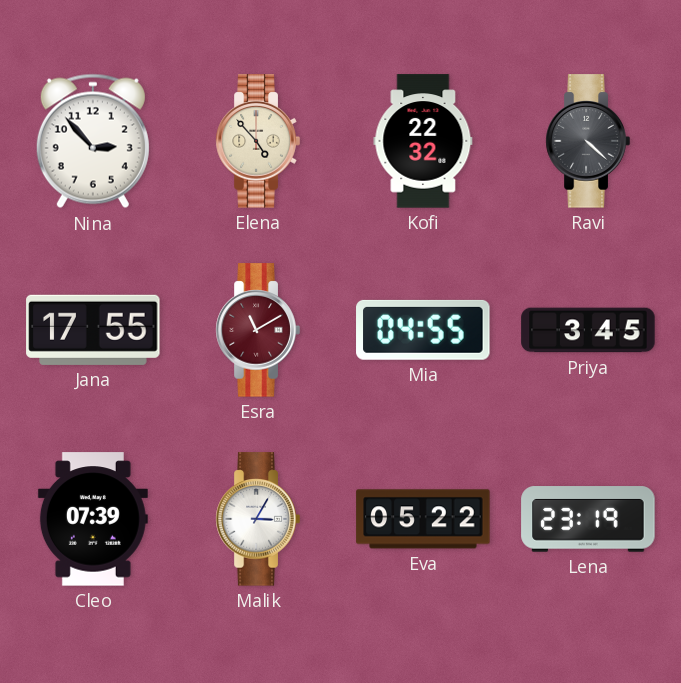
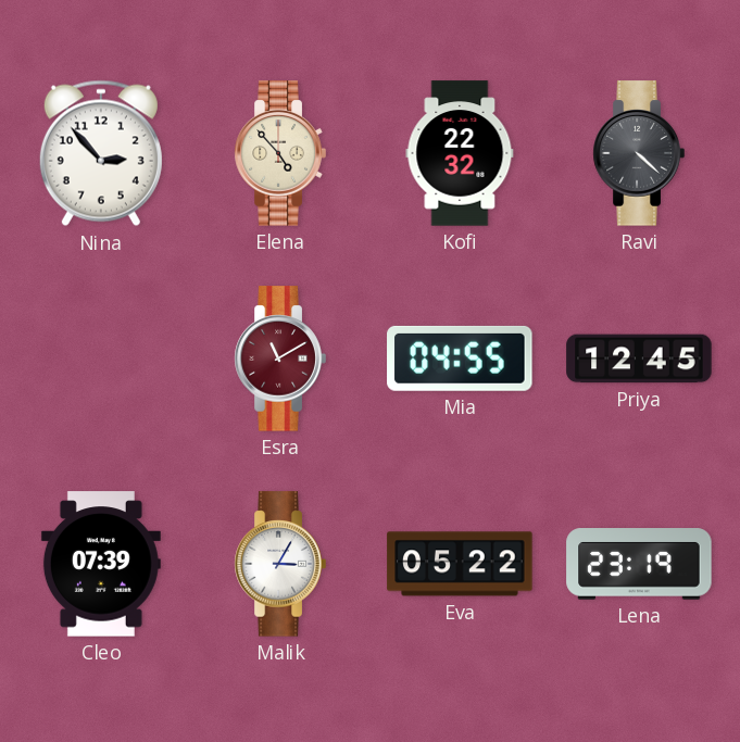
Jana: 17:55 -> none (93, 330)
Priya: 3:45 -> 12:45 (639, 359)
